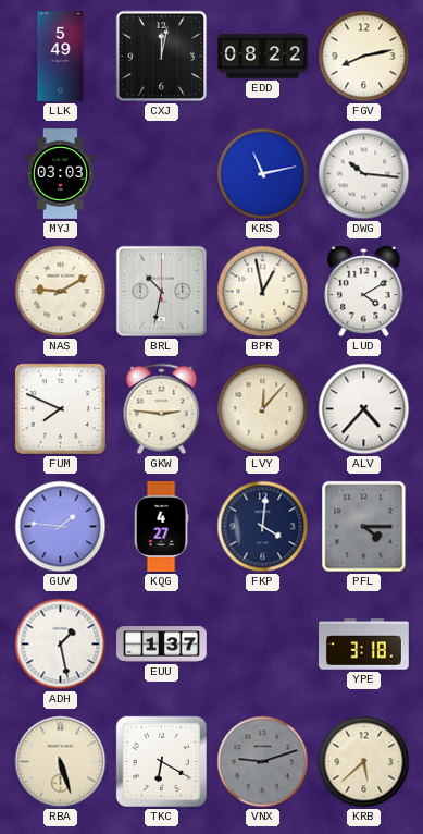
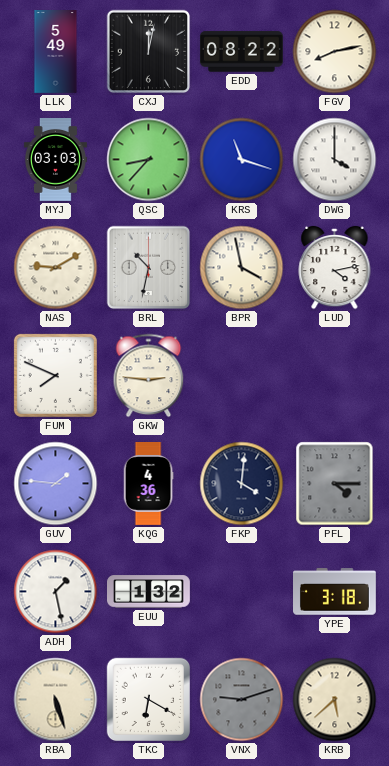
QSC: none -> 8:37 (149, 160)
KRS: 11:13 -> 11:18 (242, 160)
DWG: 10:16 -> 4:00 (335, 160)
BPR: 12:58 -> 3:58 (242, 268)
LUD: 4:10 -> 4:13 (335, 268)
LVY: 12:07 -> none (263, 409)
ALV: 4:37 -> none (364, 409)
KQG: 4:27 -> 4:36 (148, 484)
EUU: 1:37 -> 1:32 (149, 592)
